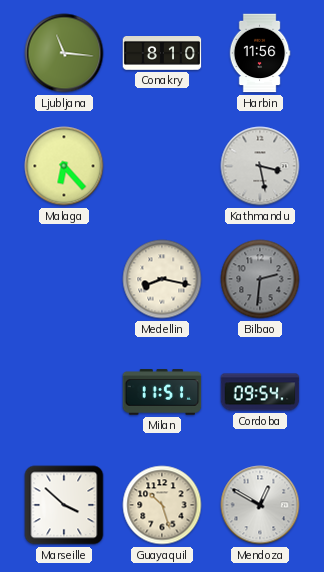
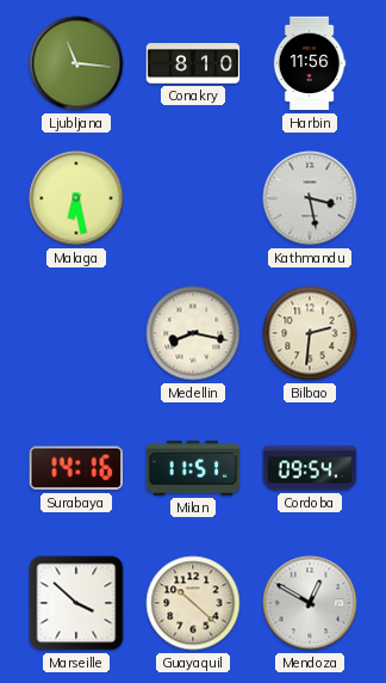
Malaga: 6:23 -> 6:28 (76, 198)
Bilbao dial: grey -> cream (310, 333)
Surabaya: none -> 14:16 (75, 468)
Guayaquil: 10:27 -> 10:22 (193, 603)
